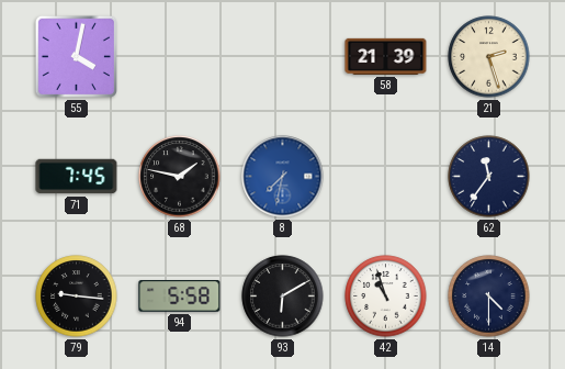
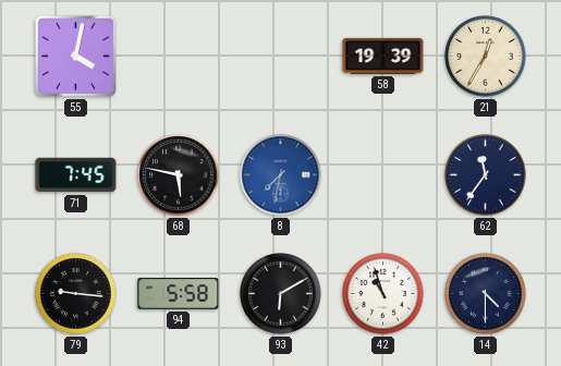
58: 21:39 -> 19:39 (383, 56)
21: 2:27 -> 12:35 (486, 57)
68: 1:47 -> 5:47 (179, 175)
